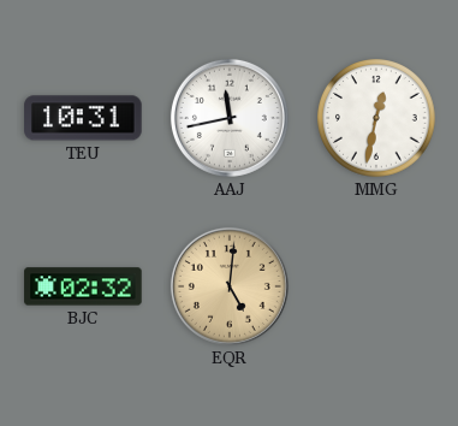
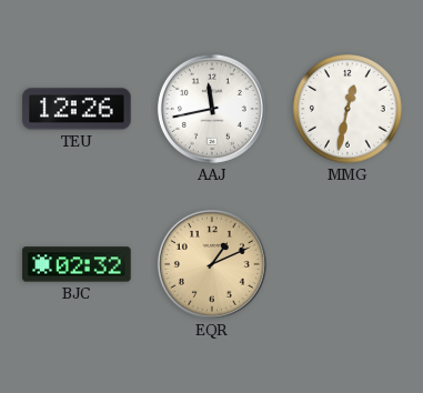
TEU: 10:31 -> 12:26 (77, 109)
EQR: 5:01 -> 1:11 (212, 264)
